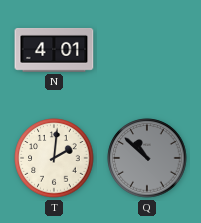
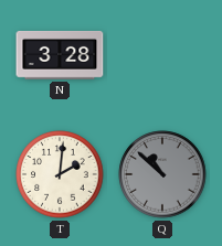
N: 4:01 -> 3:28 (60, 55)
